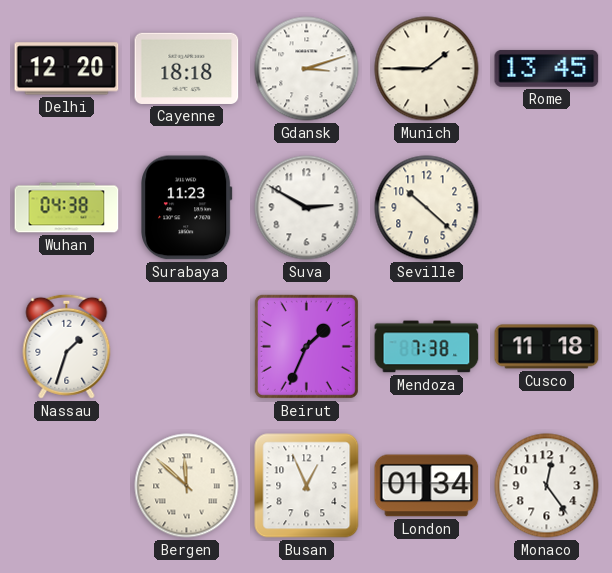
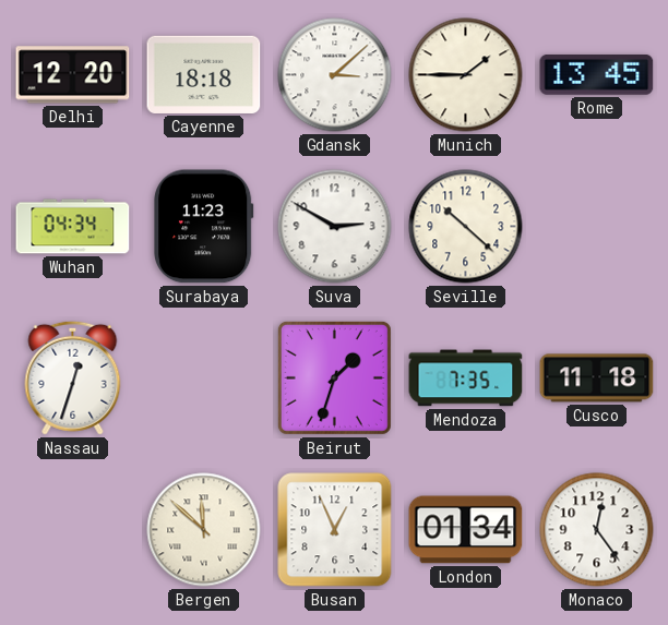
Gdansk: 3:12 -> 3:08 (335, 75)
Wuhan: 04:38 -> 04:34 (73, 227)
Nassau: 1:33 -> 12:33 (73, 377)
Beirut: 1:34 -> 1:33 (334, 377)
Mendoza: 7:38 -> 7:35 (466, 378)
